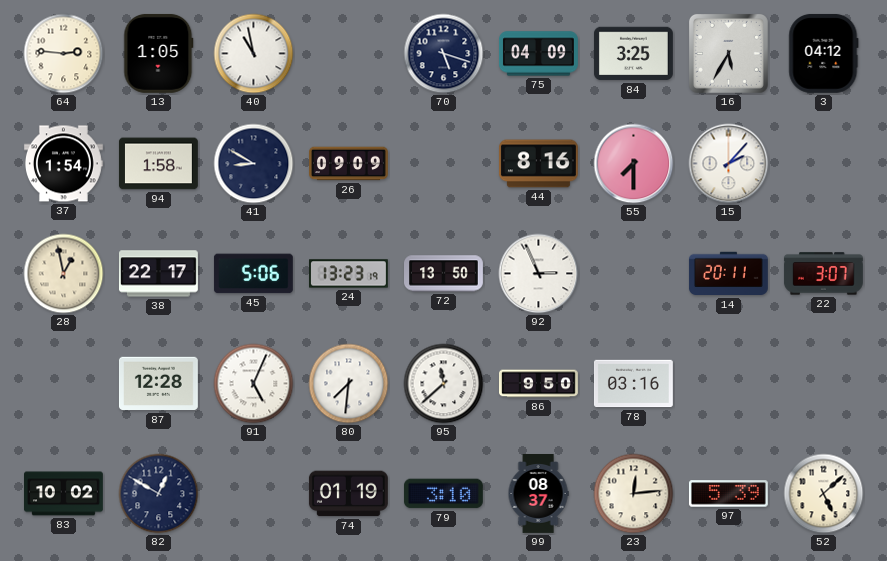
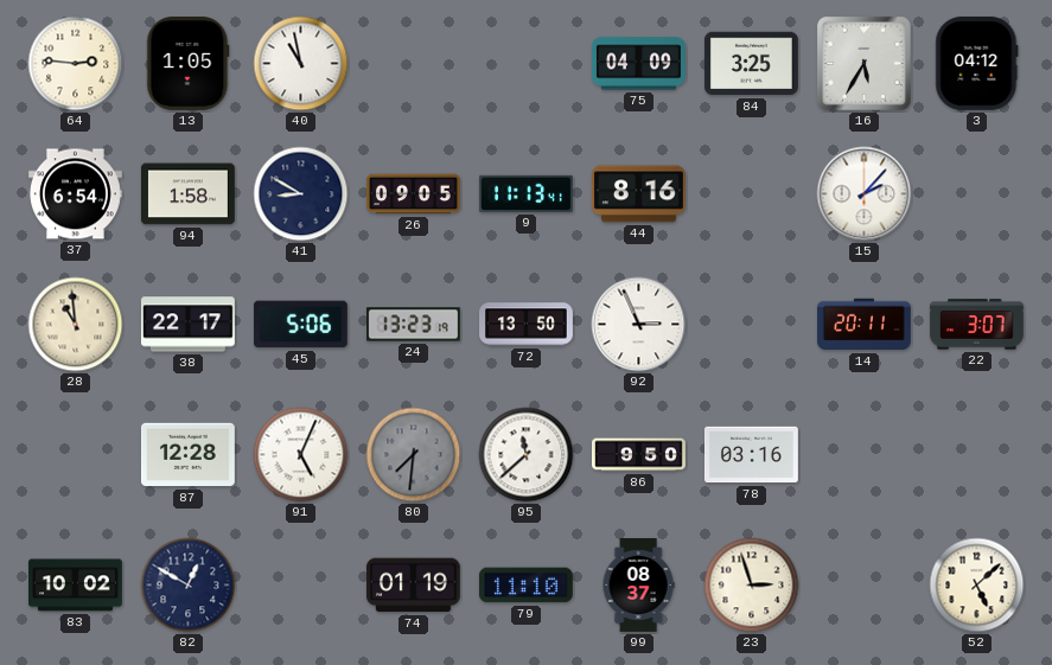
70: 5:18 -> none (444, 54)
37: 1:54 -> 6:54 (75, 194)
26: 09:09 -> 09:05 (414, 194)
9: none -> 11:13 (525, 193)
55: 7:30 -> none (634, 164)
28: 12:58 -> 10:59 (76, 325)
80 dial: white -> grey (414, 455)
79: 3:10 -> 11:10 (525, 586)
23: 12:14 -> 2:57 (752, 586)
97: 5:39 -> none (728, 494)
